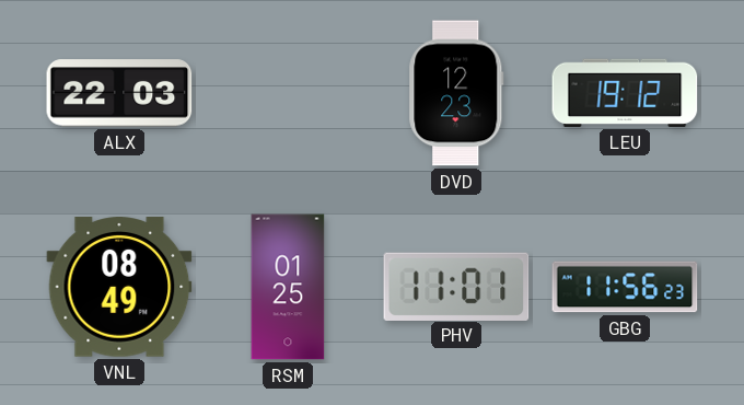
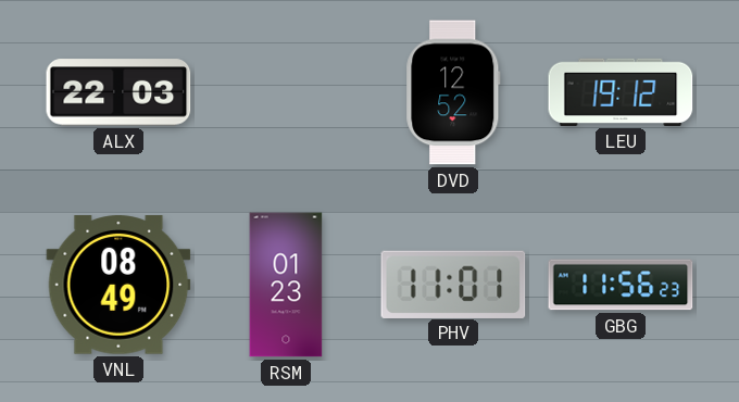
DVD: 12:23 -> 12:52 (453, 92)
RSM: 01:25 -> 01:23 (286, 285)
